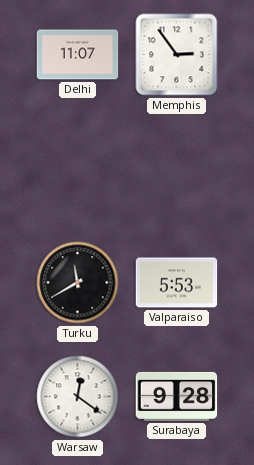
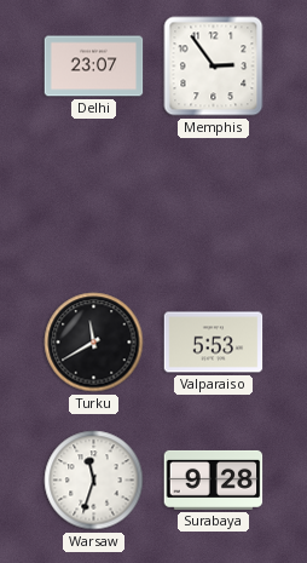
Delhi: 11:07 -> 23:07 (94, 67)
Warsaw: 12:21 -> 11:33 (94, 481)
